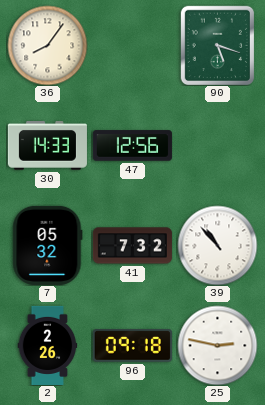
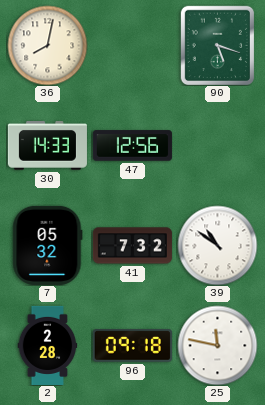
36: 8:06 -> 8:02 (47, 45)
39: 10:53 -> 10:51 (217, 245)
2: 2:26 -> 2:28 (48, 345)
25: 2:47 -> 11:47 (217, 345)
